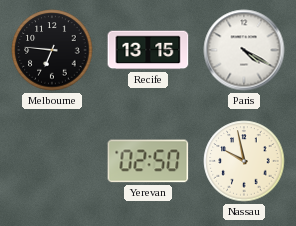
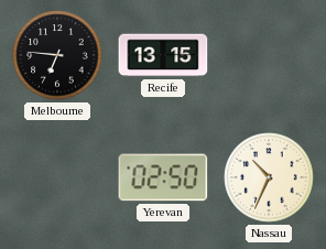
Paris: 4:20 -> none (244, 50)
Nassau: 9:58 -> 10:34 (269, 177)
